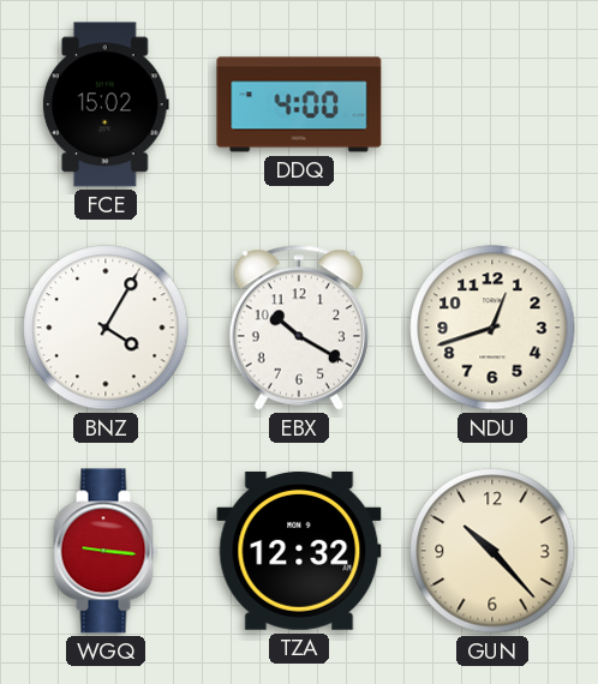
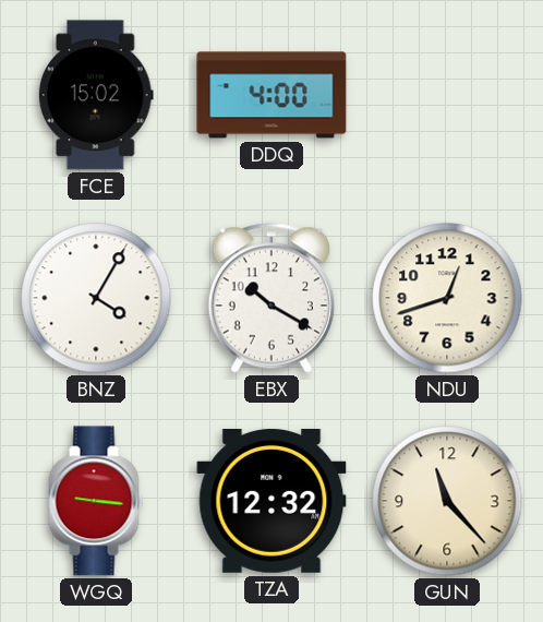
GUN: 10:23 -> 11:23 (447, 501)
